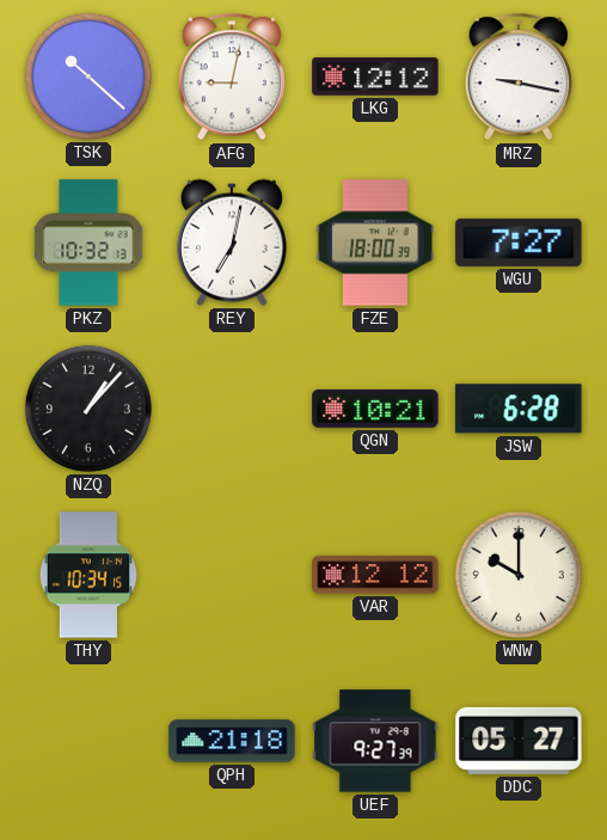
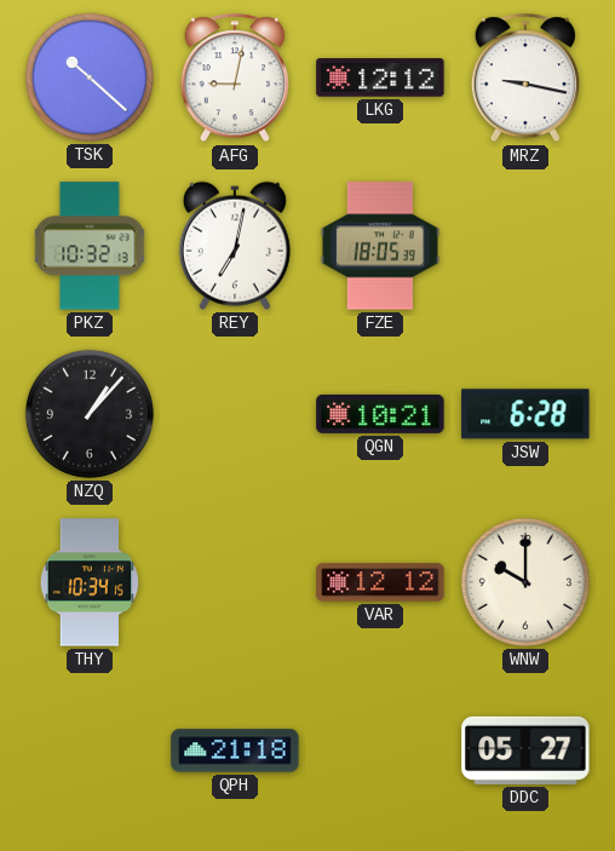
FZE: 18:00 -> 18:05 (379, 246)
WGU: 7:27 -> none (519, 243)
UEF: 9:27 -> none (375, 741)
